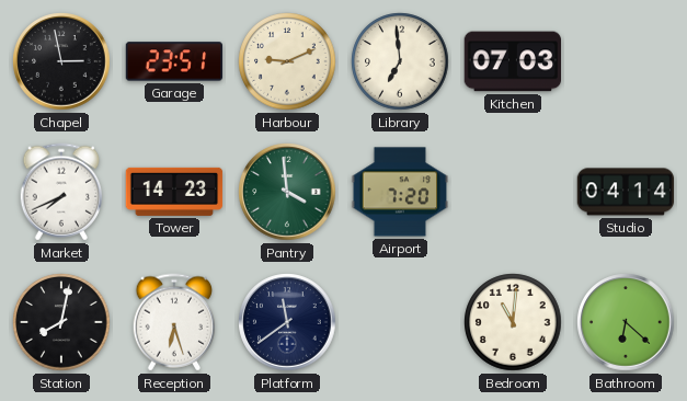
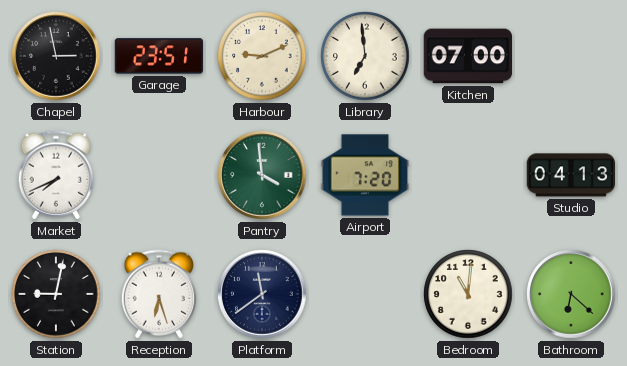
Kitchen: 07:03 -> 07:00 (467, 56)
Tower: 14:23 -> none (174, 192)
Studio: 04:14 -> 04:13 (571, 175)
Station: 8:02 -> 9:02 (56, 294)
